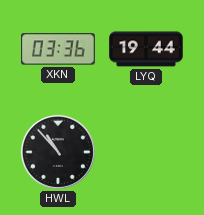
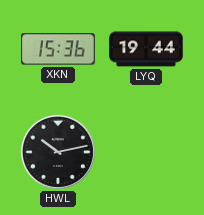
XKN: 03:36 -> 15:36 (58, 49)
HWL: 10:53 -> 10:13 (58, 152)
